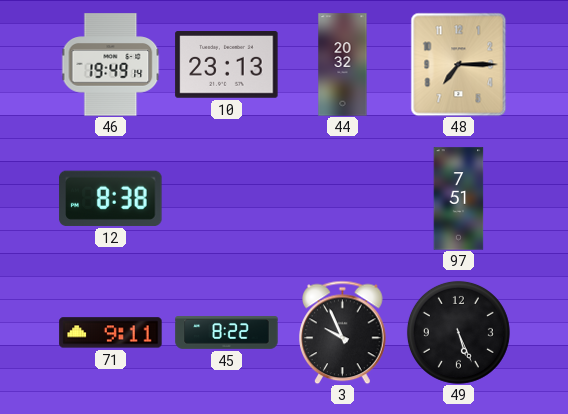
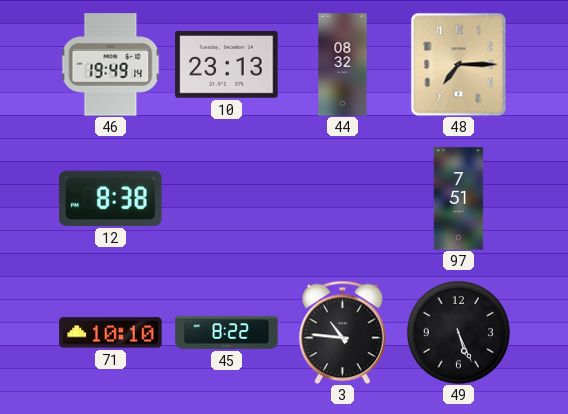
44: 20:32 -> 08:32 (343, 65)
71: 9:11 -> 10:10 (111, 333)
3: 9:56 -> 10:46 (343, 332)
